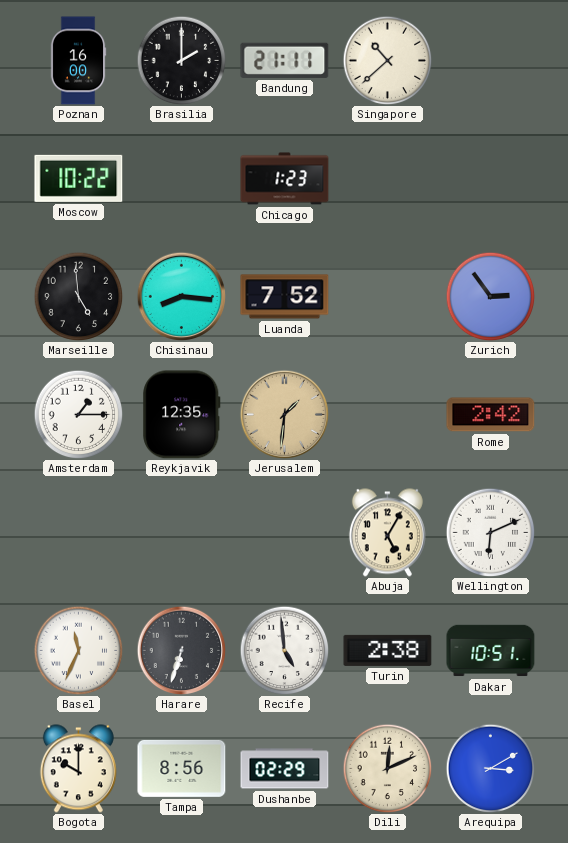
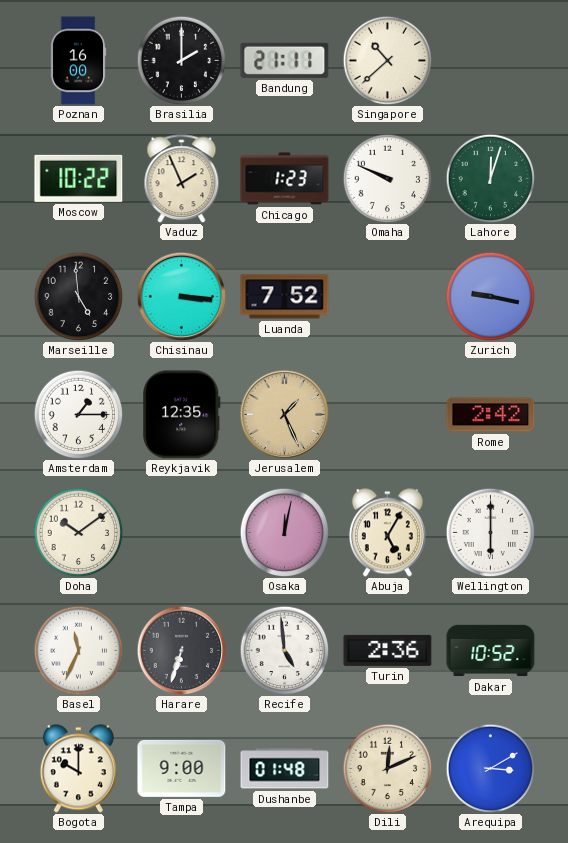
Vaduz: none -> 1:56 (182, 179)
Omaha: none -> 9:49 (387, 178)
Lahore: none -> 12:03 (490, 178)
Chisinau: 8:16 -> 3:16 (181, 296)
Zurich: 2:54 -> 9:17 (490, 296)
Jerusalem: 1:31 -> 1:26 (284, 414)
Doha: none -> 10:09 (78, 532)
Osaka: none -> 12:02 (284, 532)
Wellington: 6:11 -> 6:00 (490, 532)
Turin: 2:38 -> 2:36 (388, 650)
Dakar: 10:51 -> 10:52 (491, 651)
Tampa: 8:56 -> 9:00 (182, 768)
Dushanbe: 02:29 -> 01:48 (285, 769)
